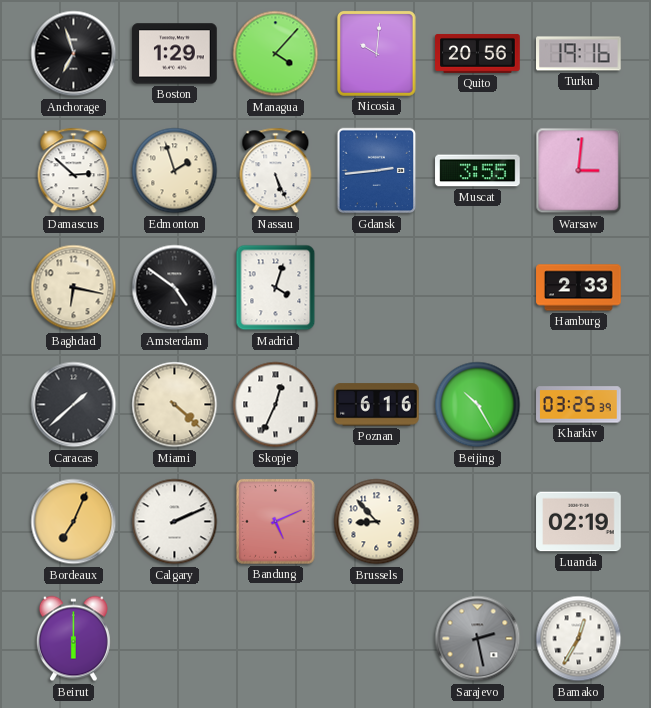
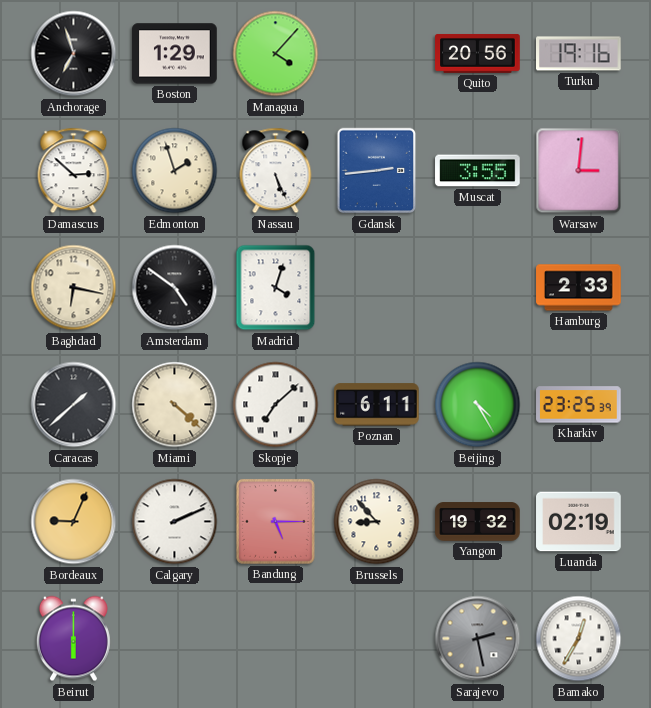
Nicosia: 10:01 -> none (376, 54)
Skopje: 12:34 -> 7:08 (276, 405)
Poznan: 6:16 -> 6:11 (377, 405)
Beijing: 10:25 -> 4:25 (478, 405)
Kharkiv: 03:25 -> 23:25 (579, 405)
Bordeaux: 7:04 -> 9:04 (74, 522)
Bandung: 5:11 -> 5:15 (275, 522)
Yangon: none -> 19:32 (478, 522)
